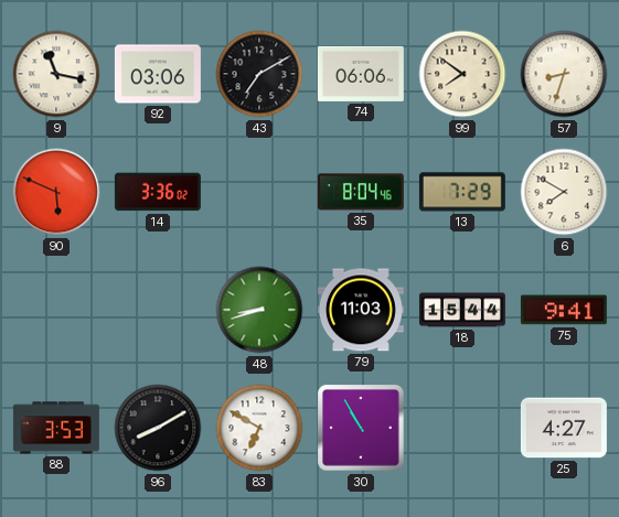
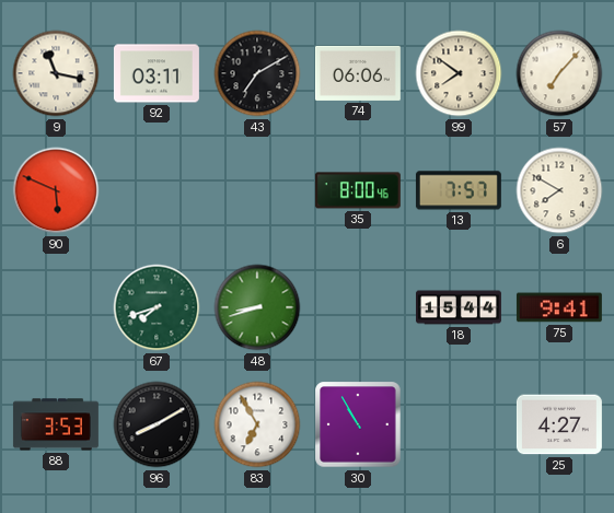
92: 03:06 -> 03:11 (157, 73)
57: 8:33 -> 7:07 (559, 73)
14: 3:36 -> none (158, 192)
35: 8:04 -> 8:00 (358, 190)
13: 7:29 -> 7:57 (459, 190)
67: none -> 7:42 (157, 307)
79: 11:03 -> none (361, 310)
83: 6:50 -> 6:55 (257, 424)
